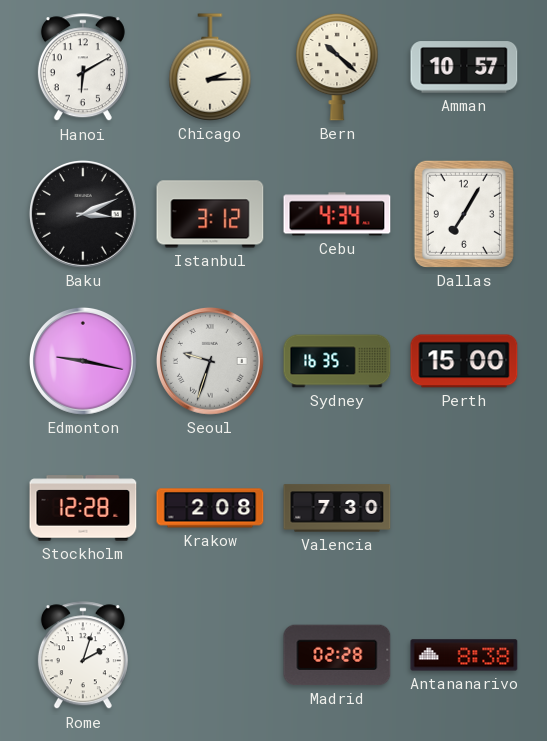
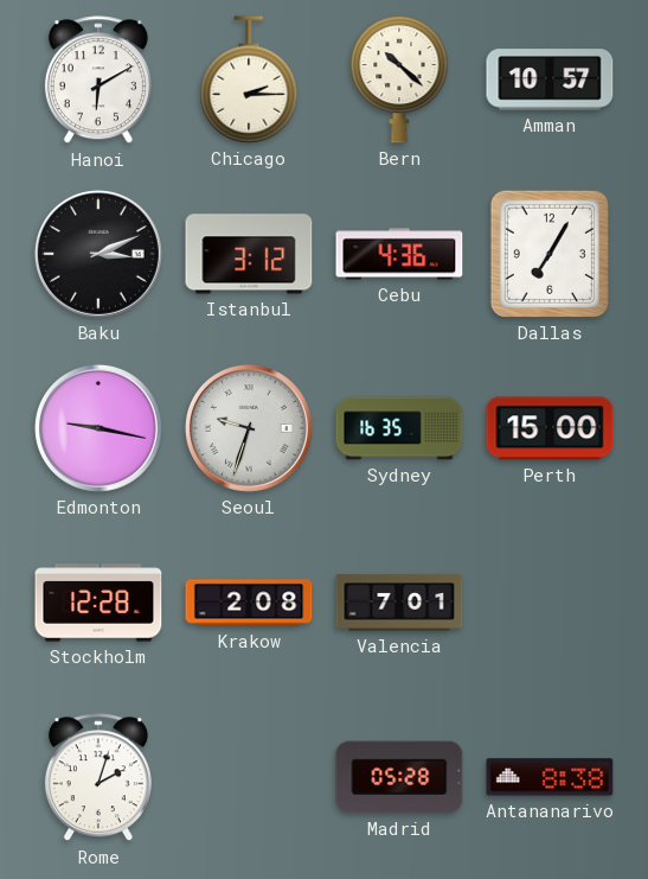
Cebu: 4:34 -> 4:36 (399, 254)
Valencia: 7:30 -> 7:01 (399, 603)
Madrid: 02:28 -> 05:28 (399, 777)
